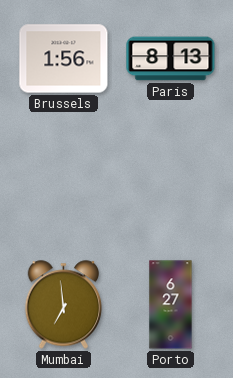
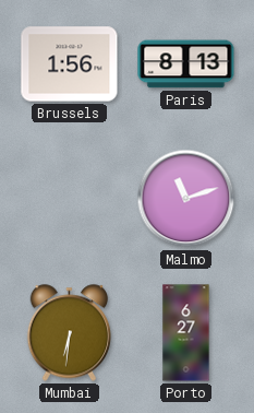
Malmo: none -> 11:12 (186, 199)
Mumbai: 6:59 -> 6:31 (70, 333)
